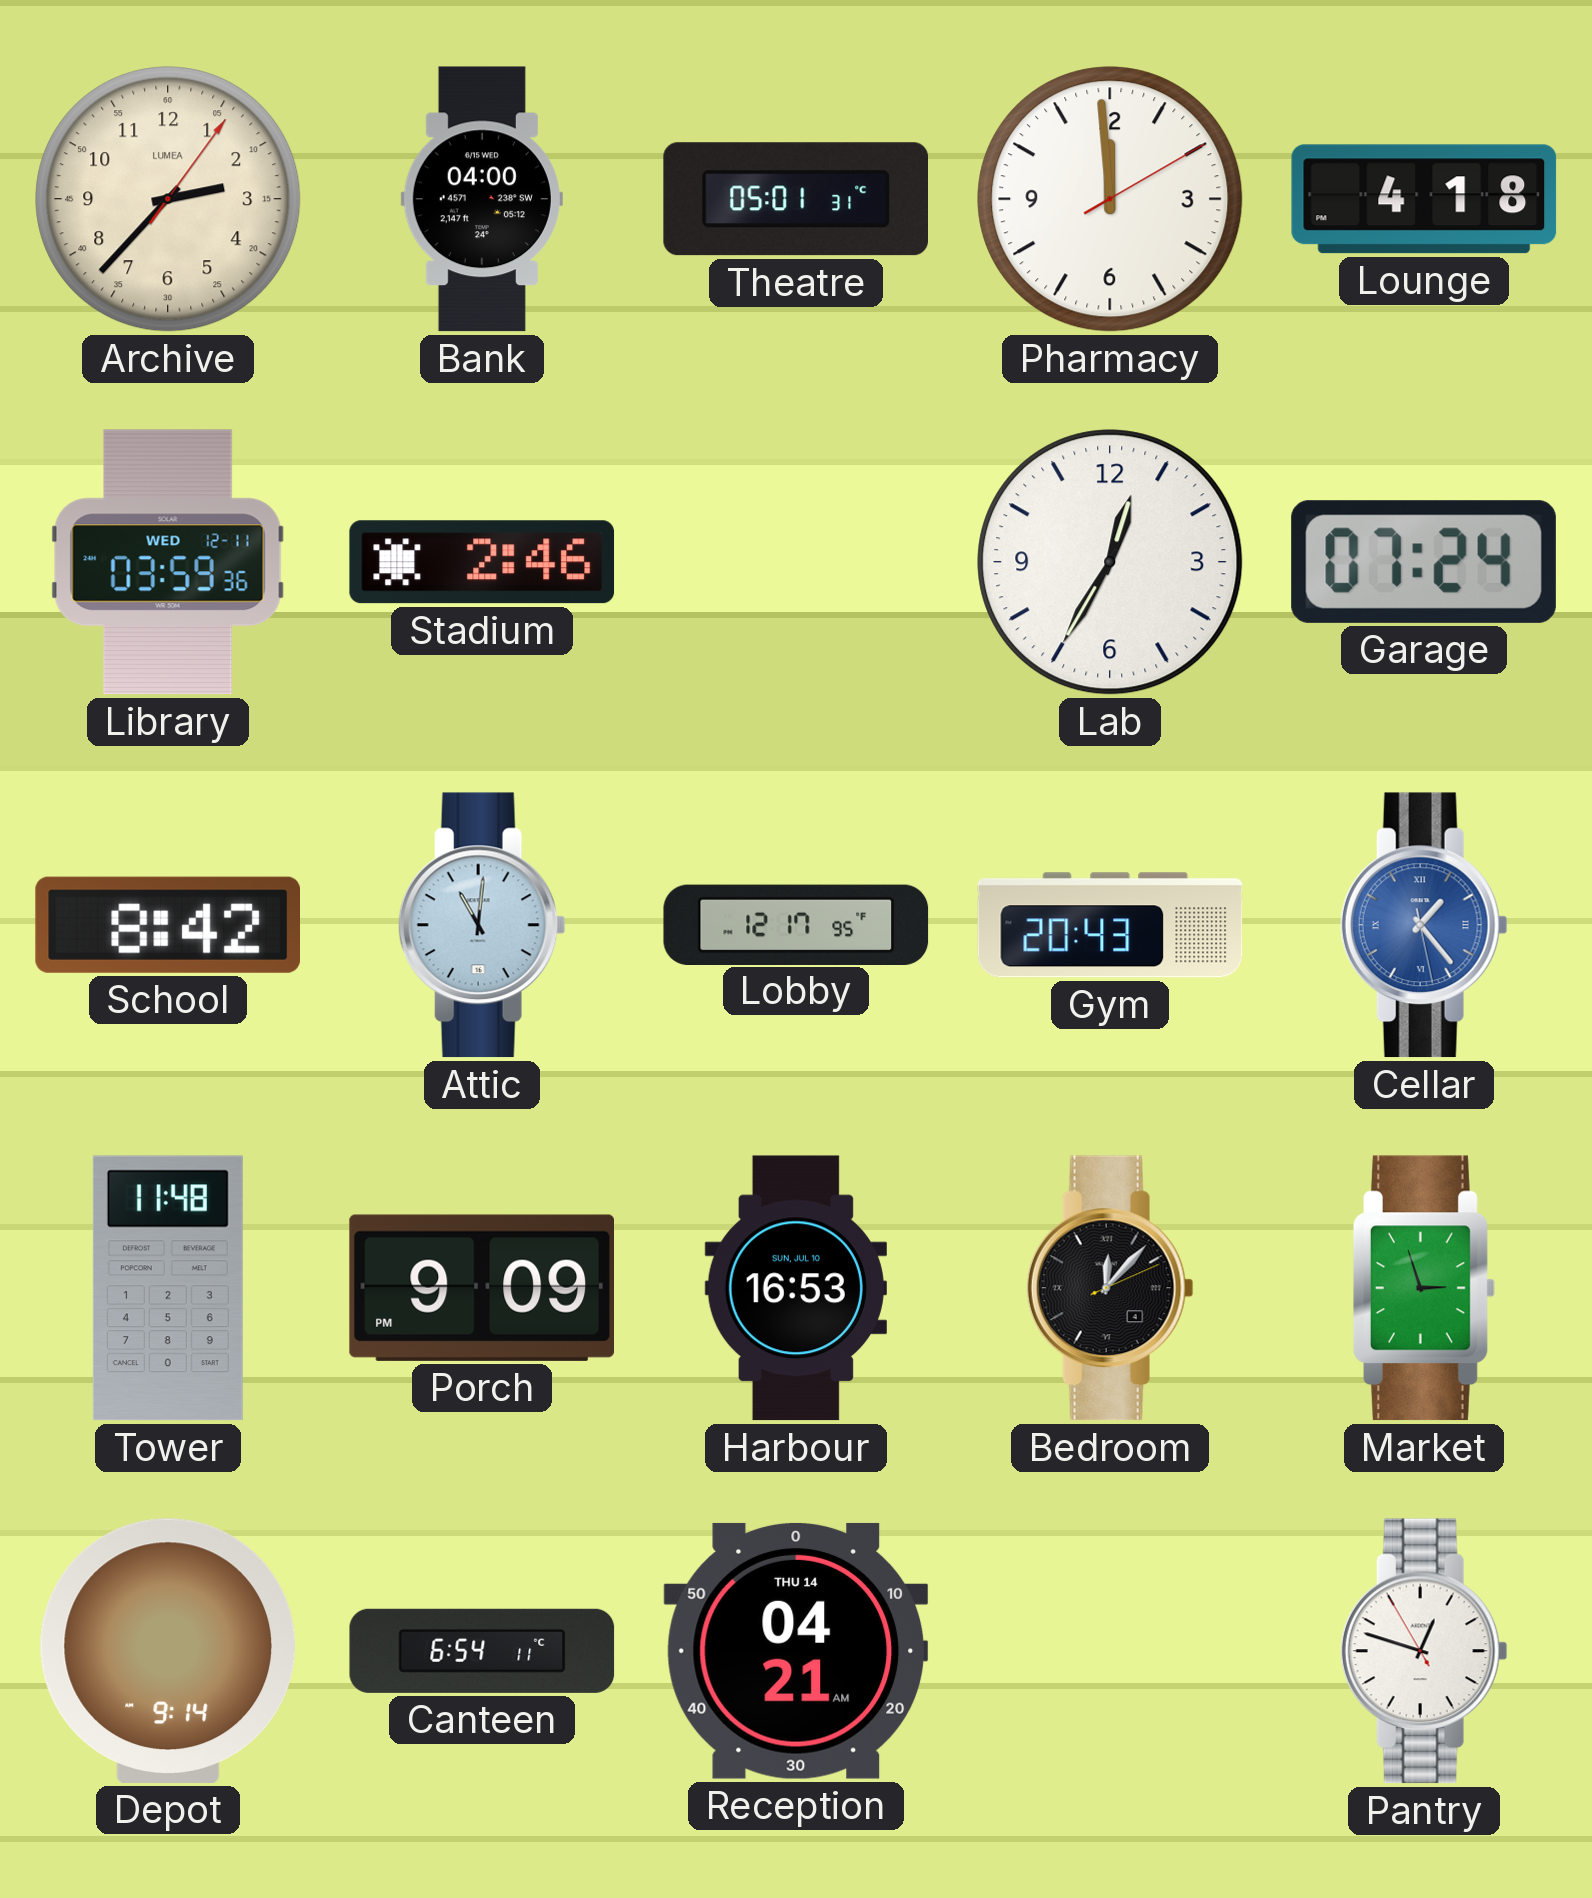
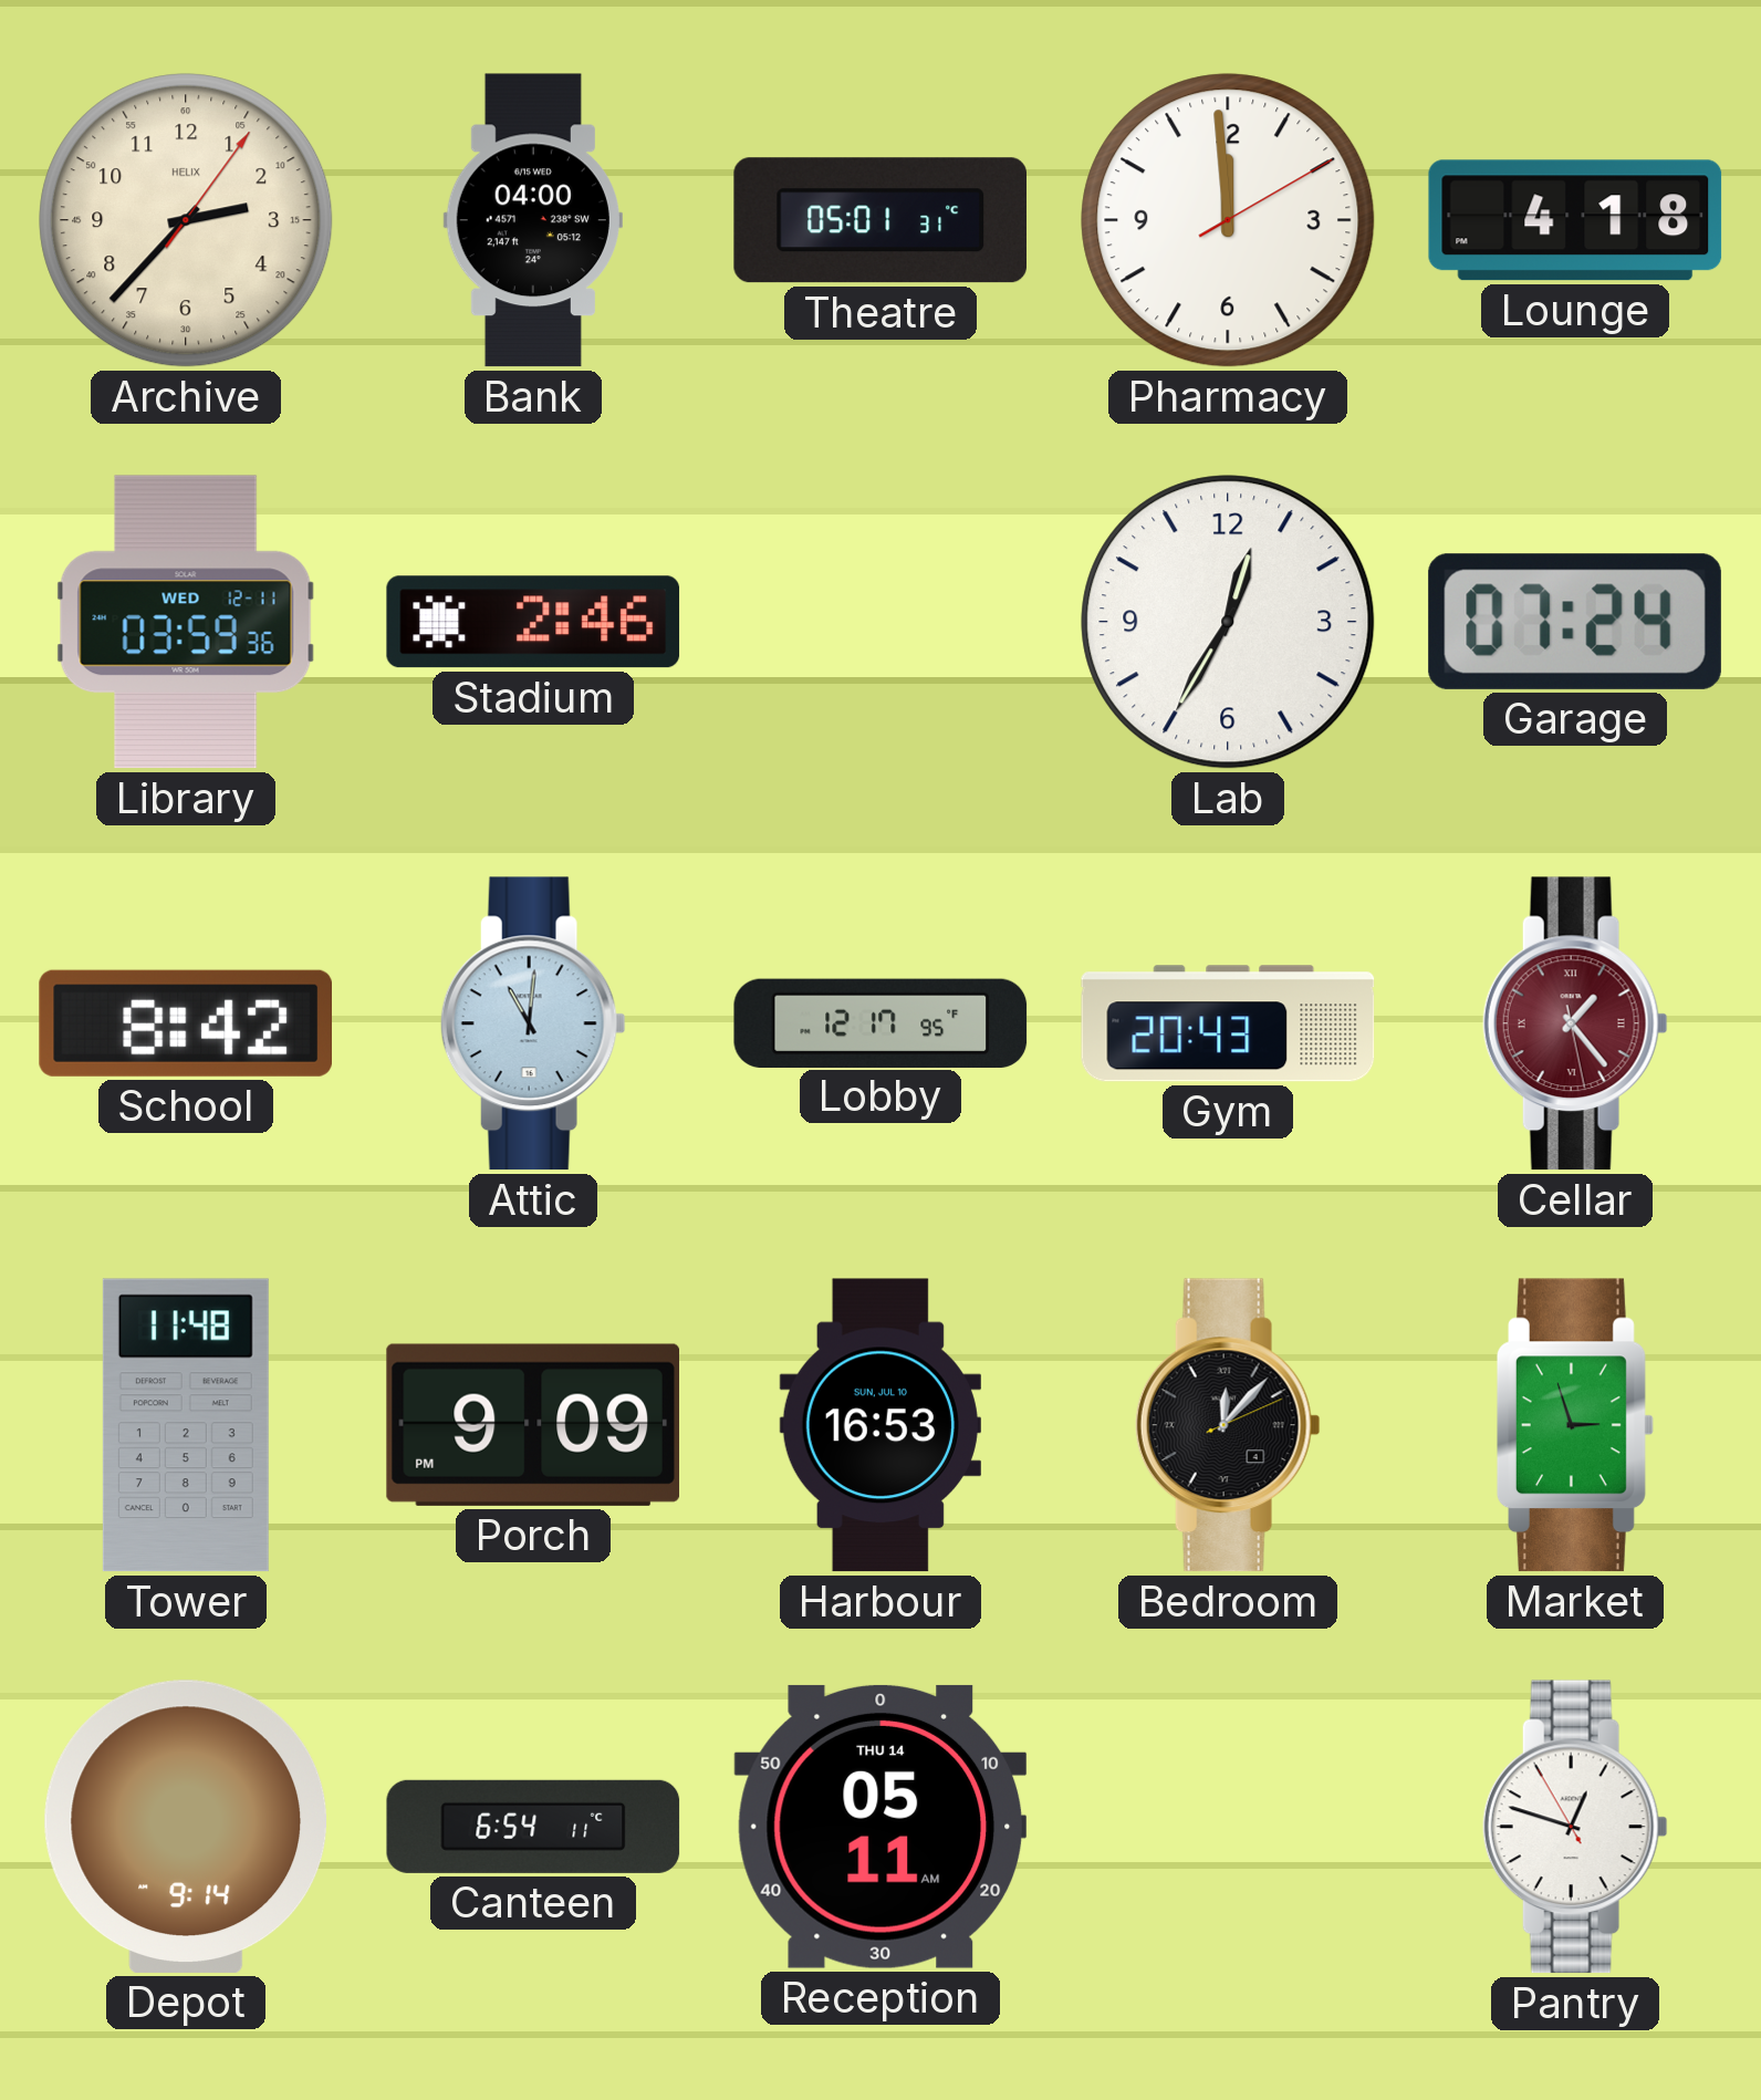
Archive brand: LUMEA -> HELIX (186, 220)
Cellar dial: blue -> burgundy (1575, 1023)
Reception: 04:21 -> 05:11 (880, 1827)
